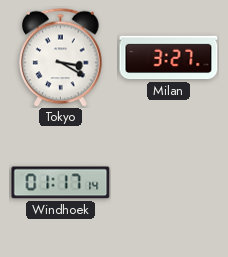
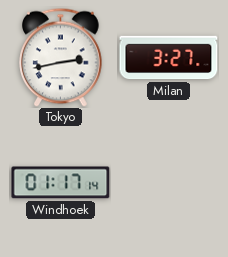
Tokyo: 3:20 -> 2:43 (61, 57)
